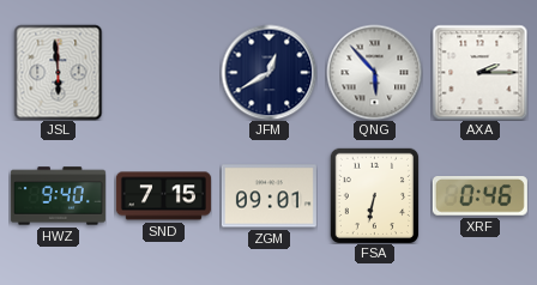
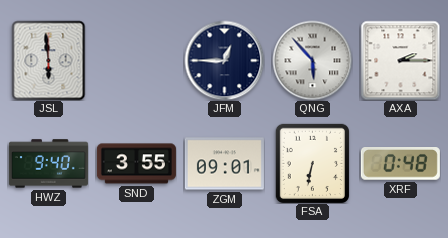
JFM: 12:40 -> 12:45 (224, 60)
SND: 7:15 -> 3:55 (136, 164)
XRF: 0:46 -> 0:48 (400, 164)
